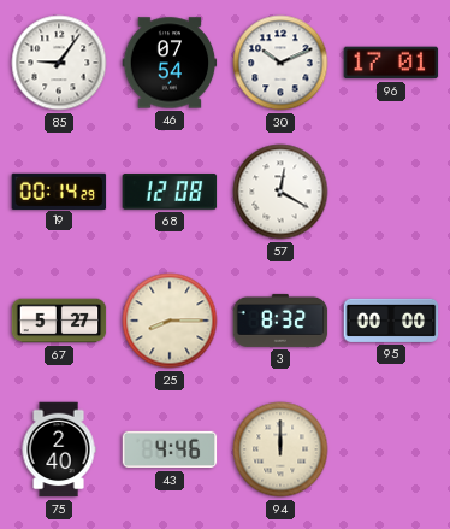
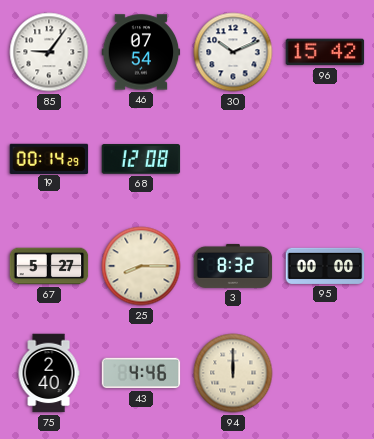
96: 17:01 -> 15:42 (325, 52)
57: 12:20 -> none (280, 192)
